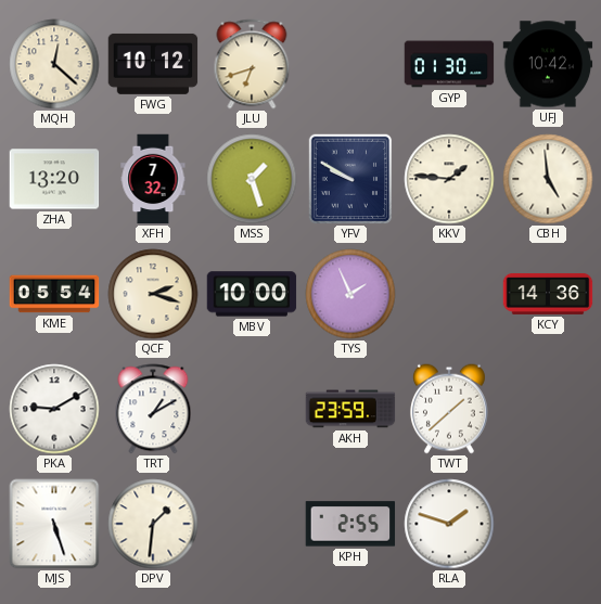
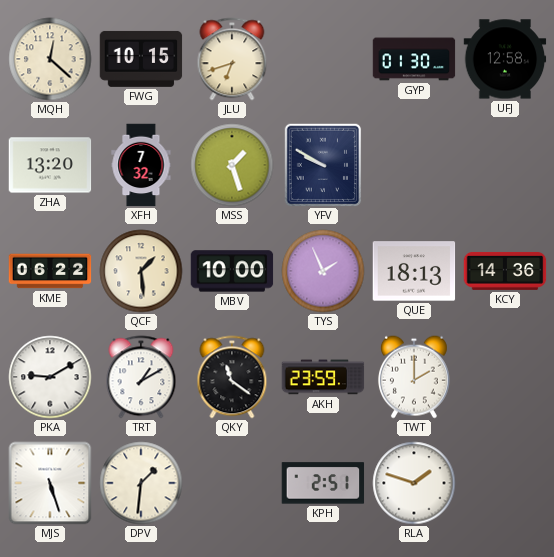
FWG: 10:12 -> 10:15 (141, 59)
UFJ: 10:42 -> 12:58 (505, 59)
KKV: 1:46 -> none (449, 179)
CBH: 4:59 -> none (548, 179)
KME: 05:54 -> 06:22 (50, 271)
QCF: 2:18 -> 1:29 (141, 271)
QUE: none -> 18:13 (414, 271)
QKY: none -> 11:21 (232, 377)
TWT: 1:38 -> 2:00 (414, 377)
KPH: 2:55 -> 2:51 (323, 483)
